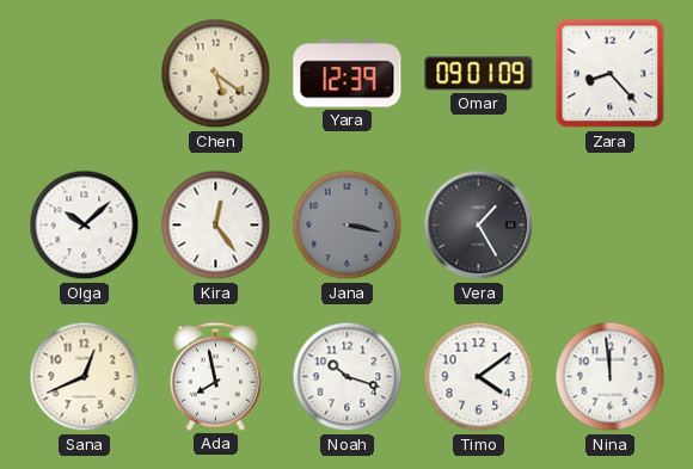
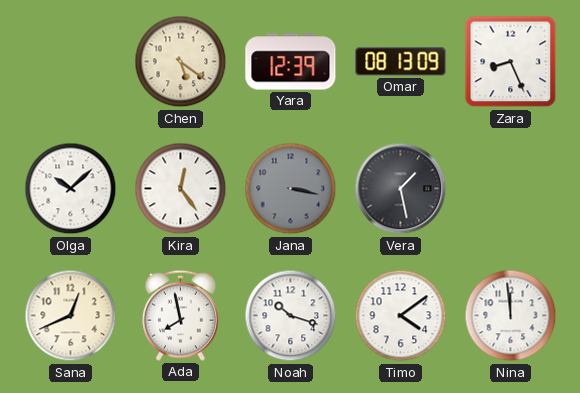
Omar: 09:01 -> 08:13 (401, 62)
Zara: 8:23 -> 8:26 (511, 62)
Vera: 1:25 -> 1:28 (401, 189)
